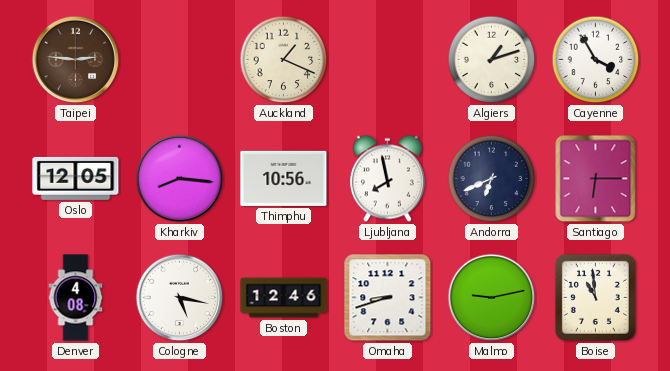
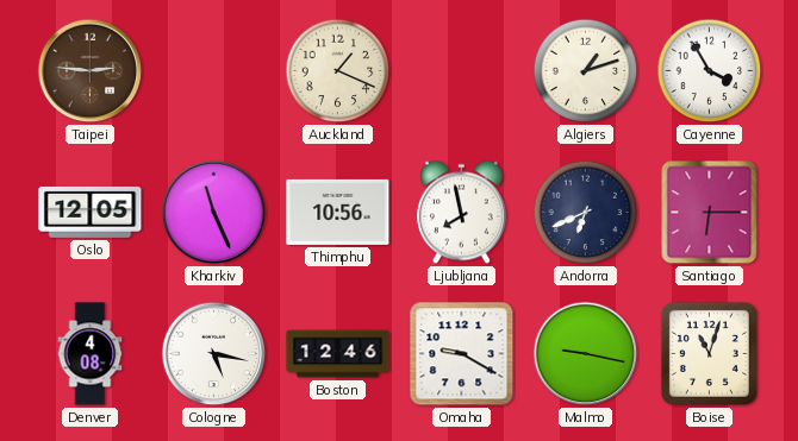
Kharkiv: 8:16 -> 11:26 (214, 213)
Omaha: 8:42 -> 9:20 (462, 354)
Malmo: 9:13 -> 9:17 (586, 354)
Boise: 10:59 -> 11:03 (709, 353)
